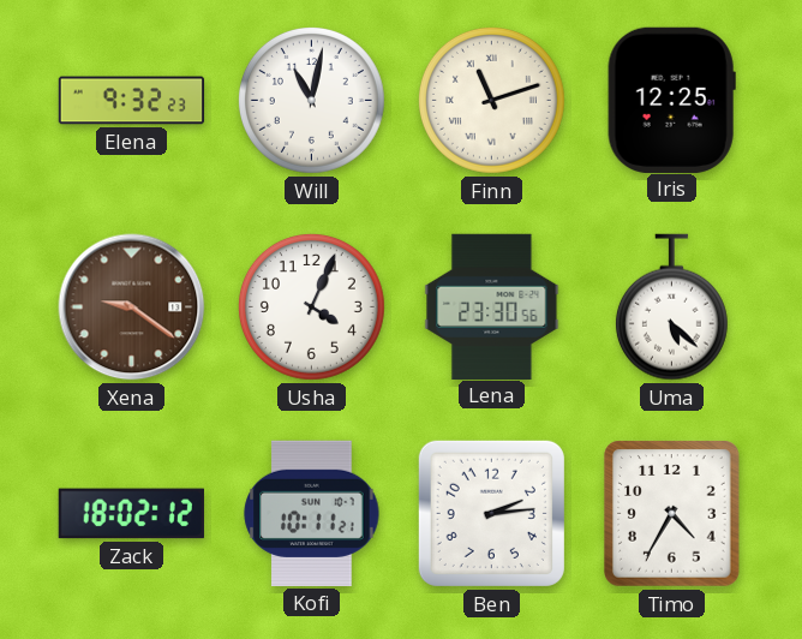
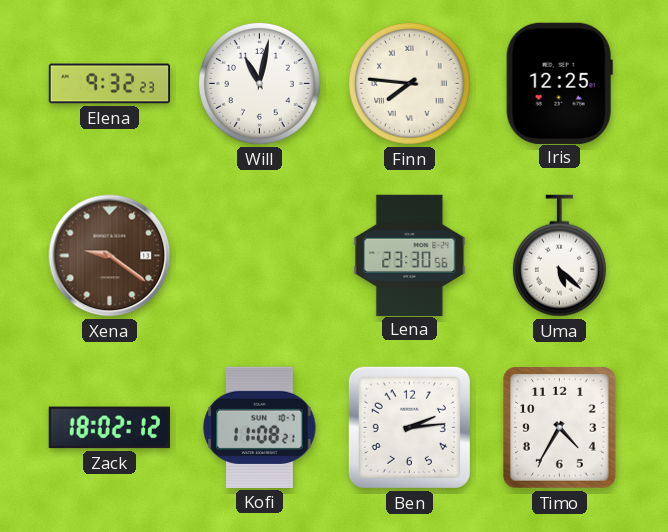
Finn: 11:12 -> 7:46 (409, 83)
Usha: 4:04 -> none (311, 306)
Kofi: 10:11 -> 11:08 (260, 427)
